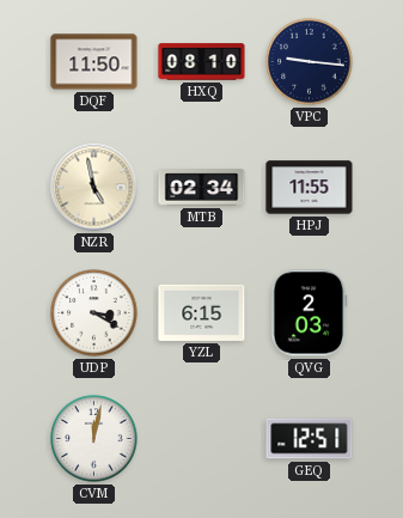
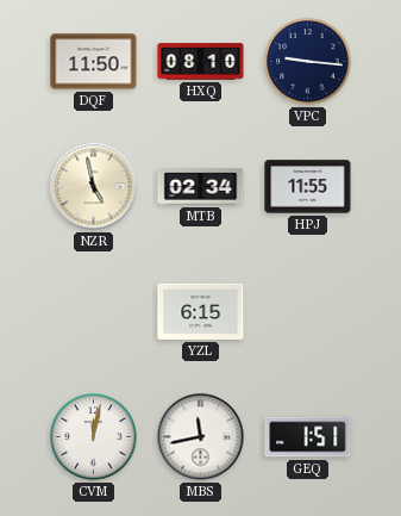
UDP: 3:20 -> none (94, 313)
QVG: 2:03 -> none (309, 313)
MBS: none -> 11:43 (201, 437)
GEQ: 12:51 -> 1:51 (308, 437)
